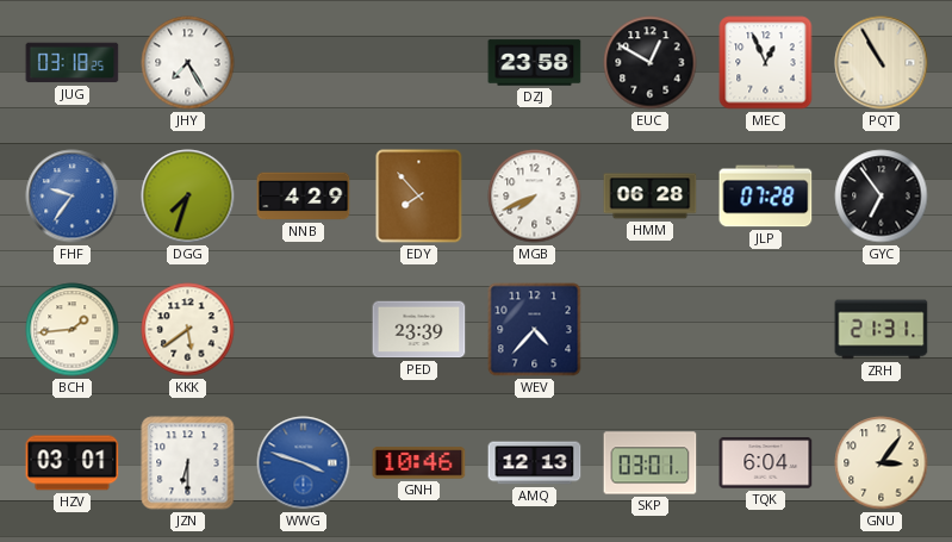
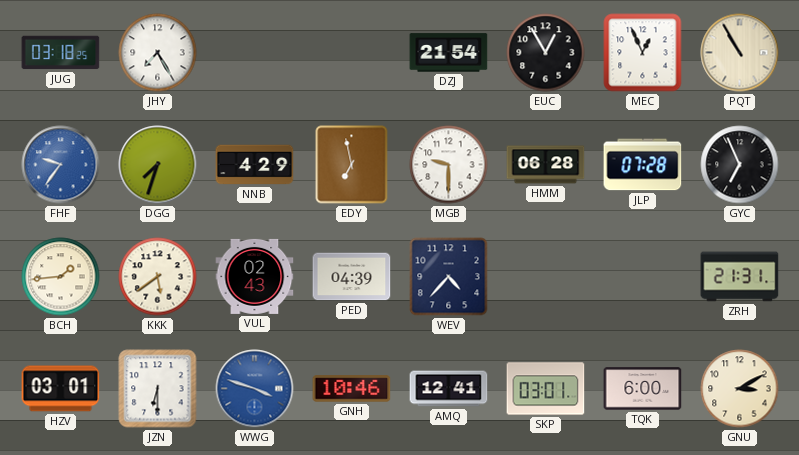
DZJ: 23:58 -> 21:54 (449, 53)
EUC: 12:50 -> 12:55 (546, 53)
EDY: 7:53 -> 6:58 (352, 165)
MGB: 7:41 -> 9:30 (449, 165)
GYC: 6:54 -> 6:56 (740, 165)
VUL: none -> 02:43 (255, 276)
PED: 23:39 -> 04:39 (352, 277)
AMQ: 12:13 -> 12:41 (449, 389)
TQK: 6:04 -> 6:00 (643, 389)
GNU: 3:06 -> 3:10 (740, 389)
